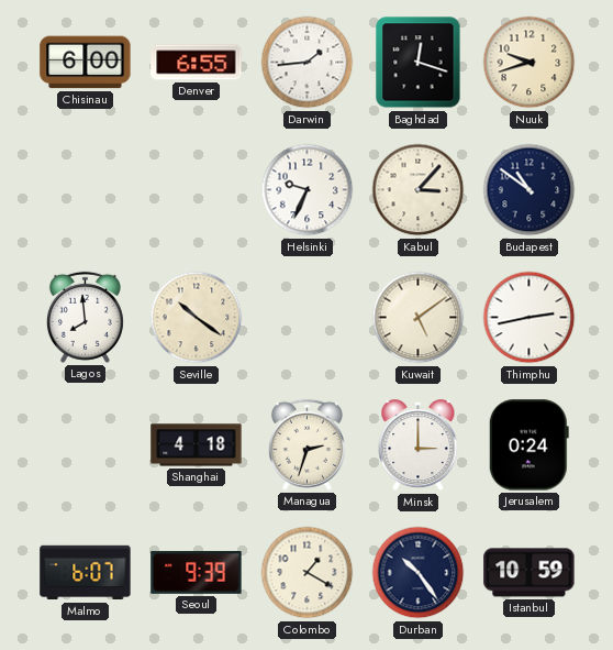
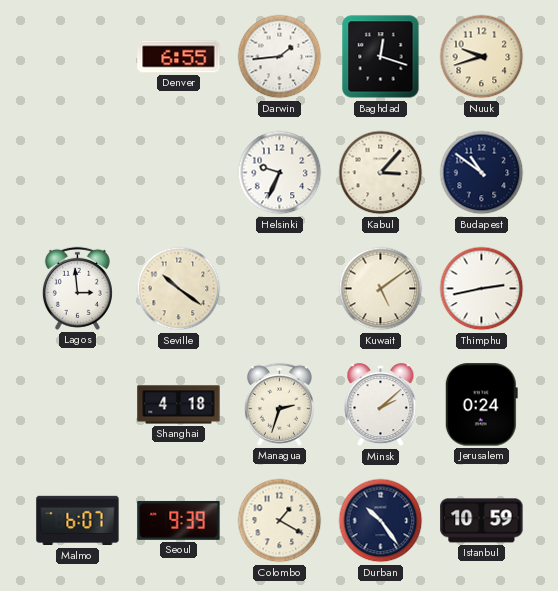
Chisinau: 6:00 -> none (86, 63)
Lagos: 7:59 -> 2:59 (77, 288)
Minsk: 3:00 -> 2:08 (381, 405)
